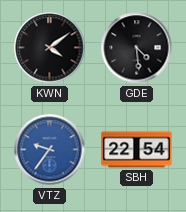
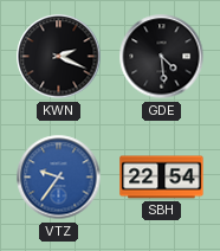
KWN: 4:09 -> 2:19 (59, 57)
